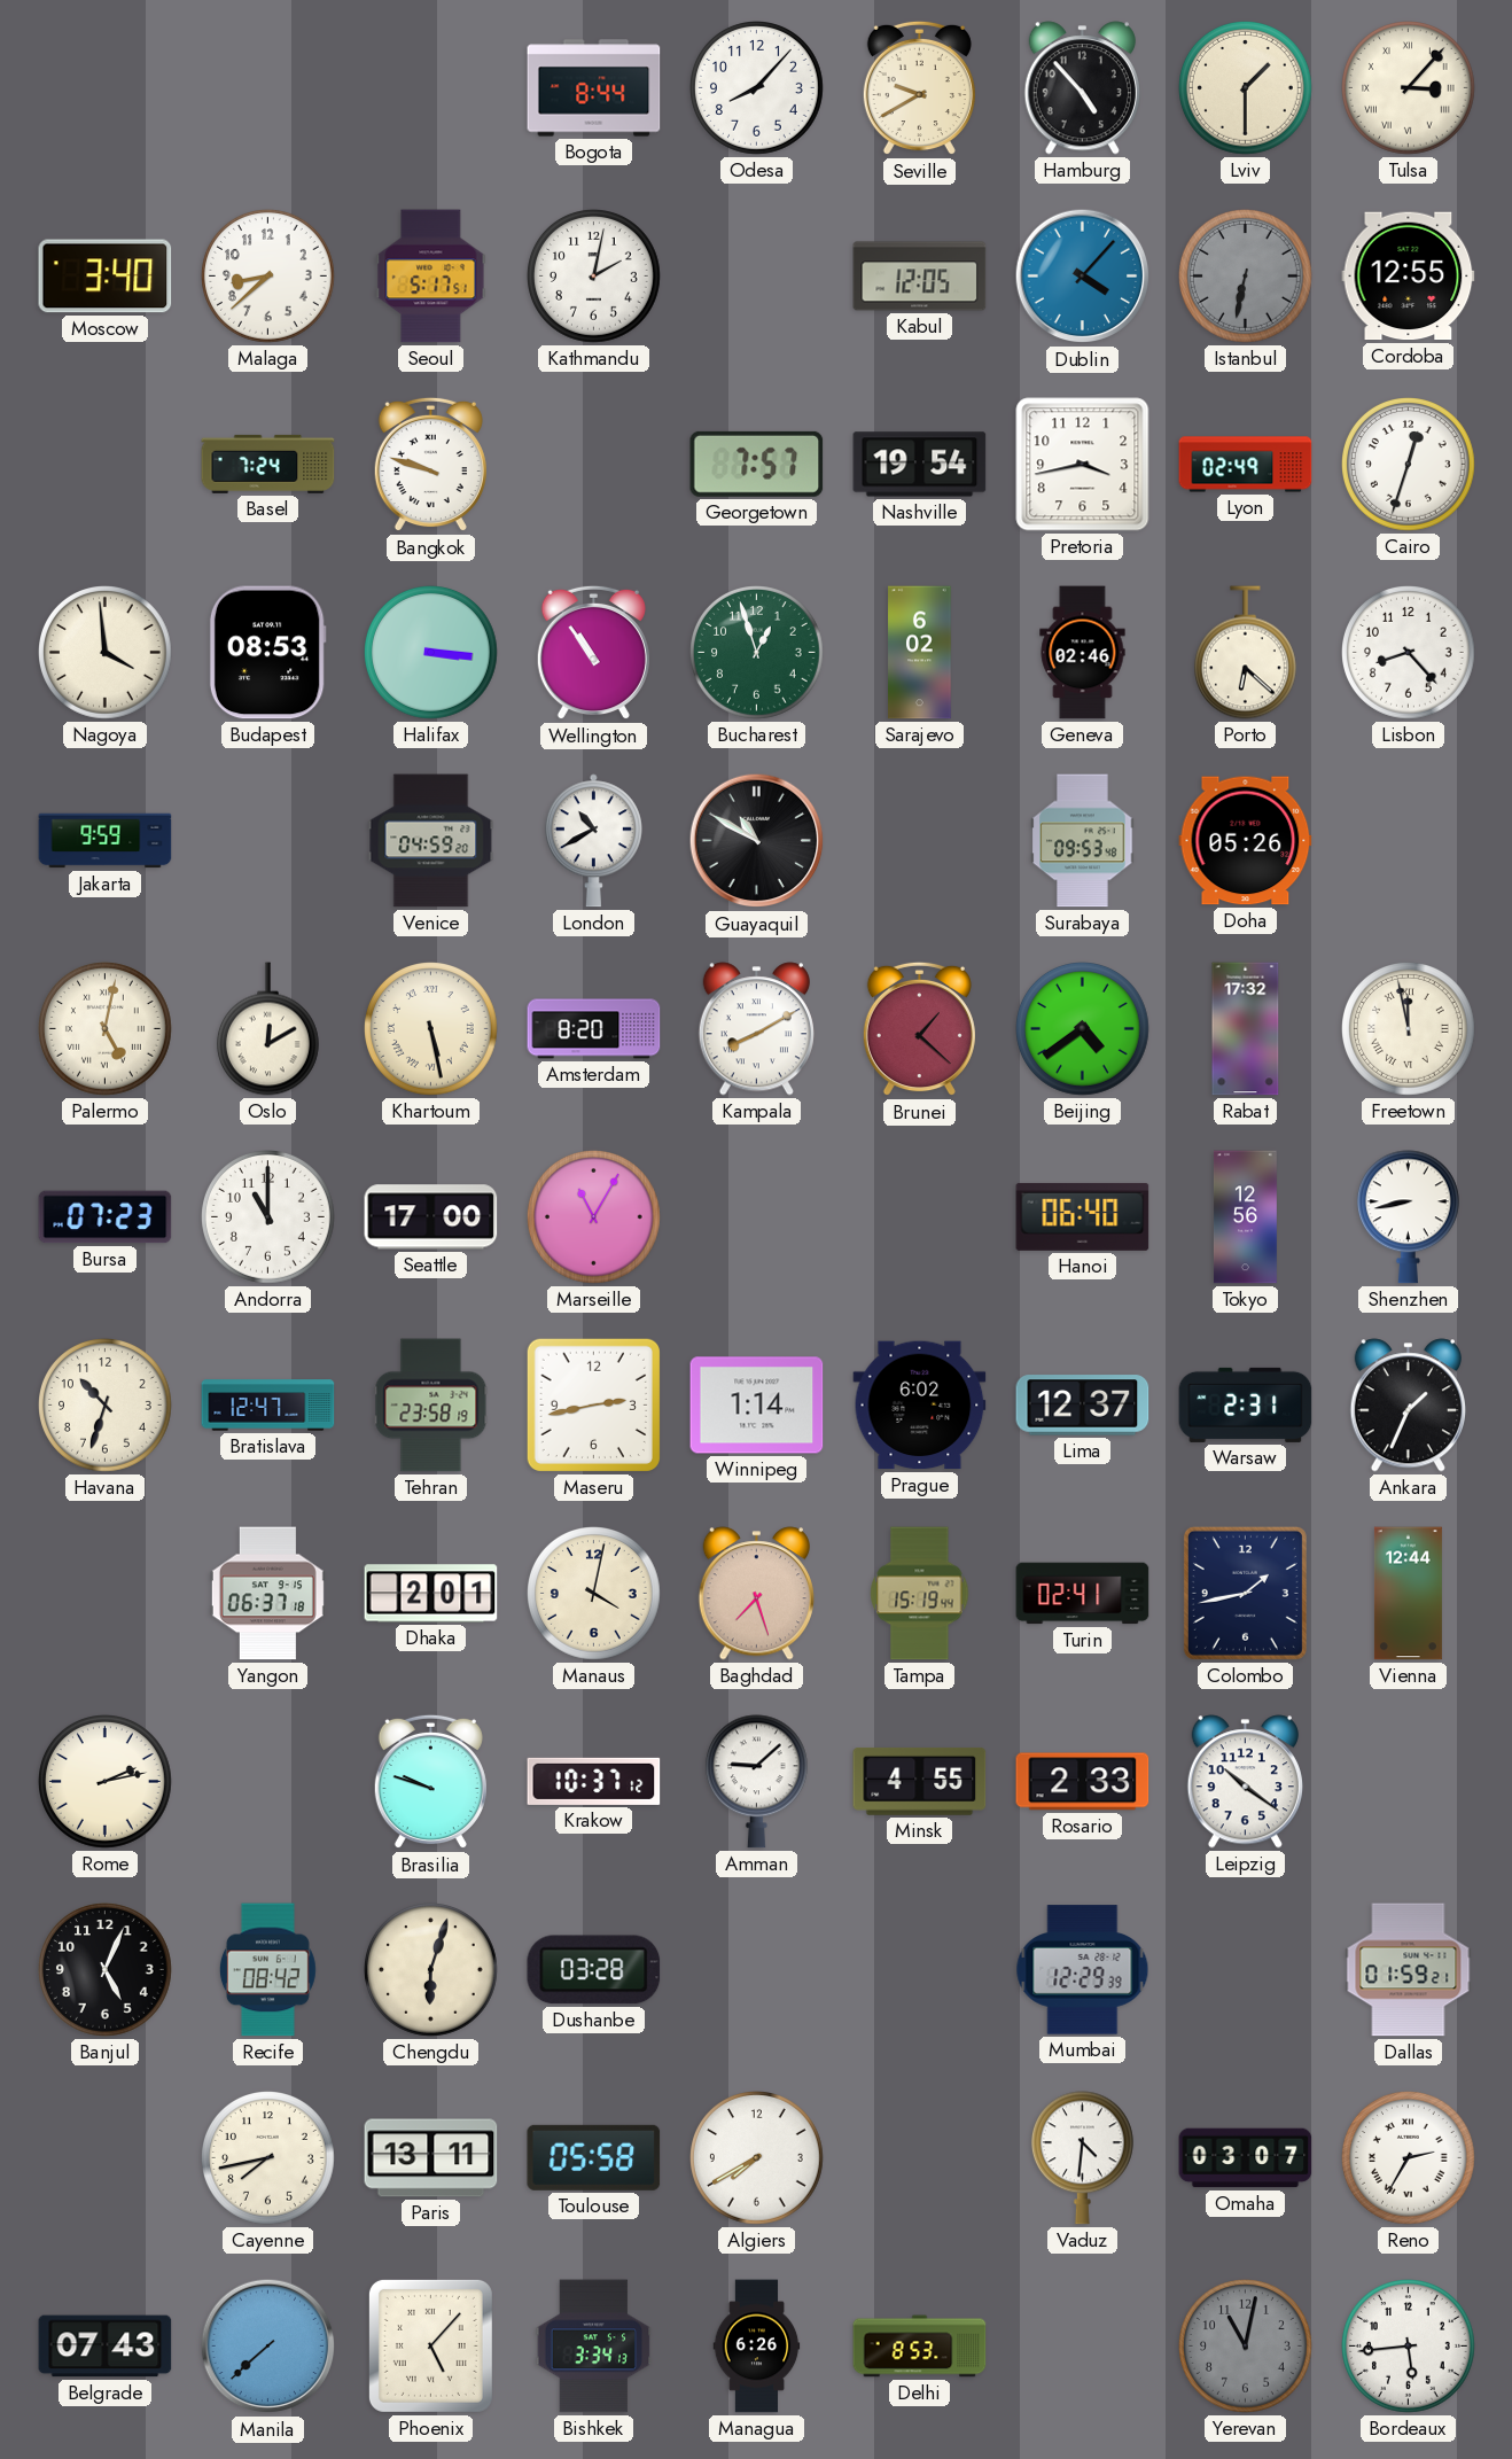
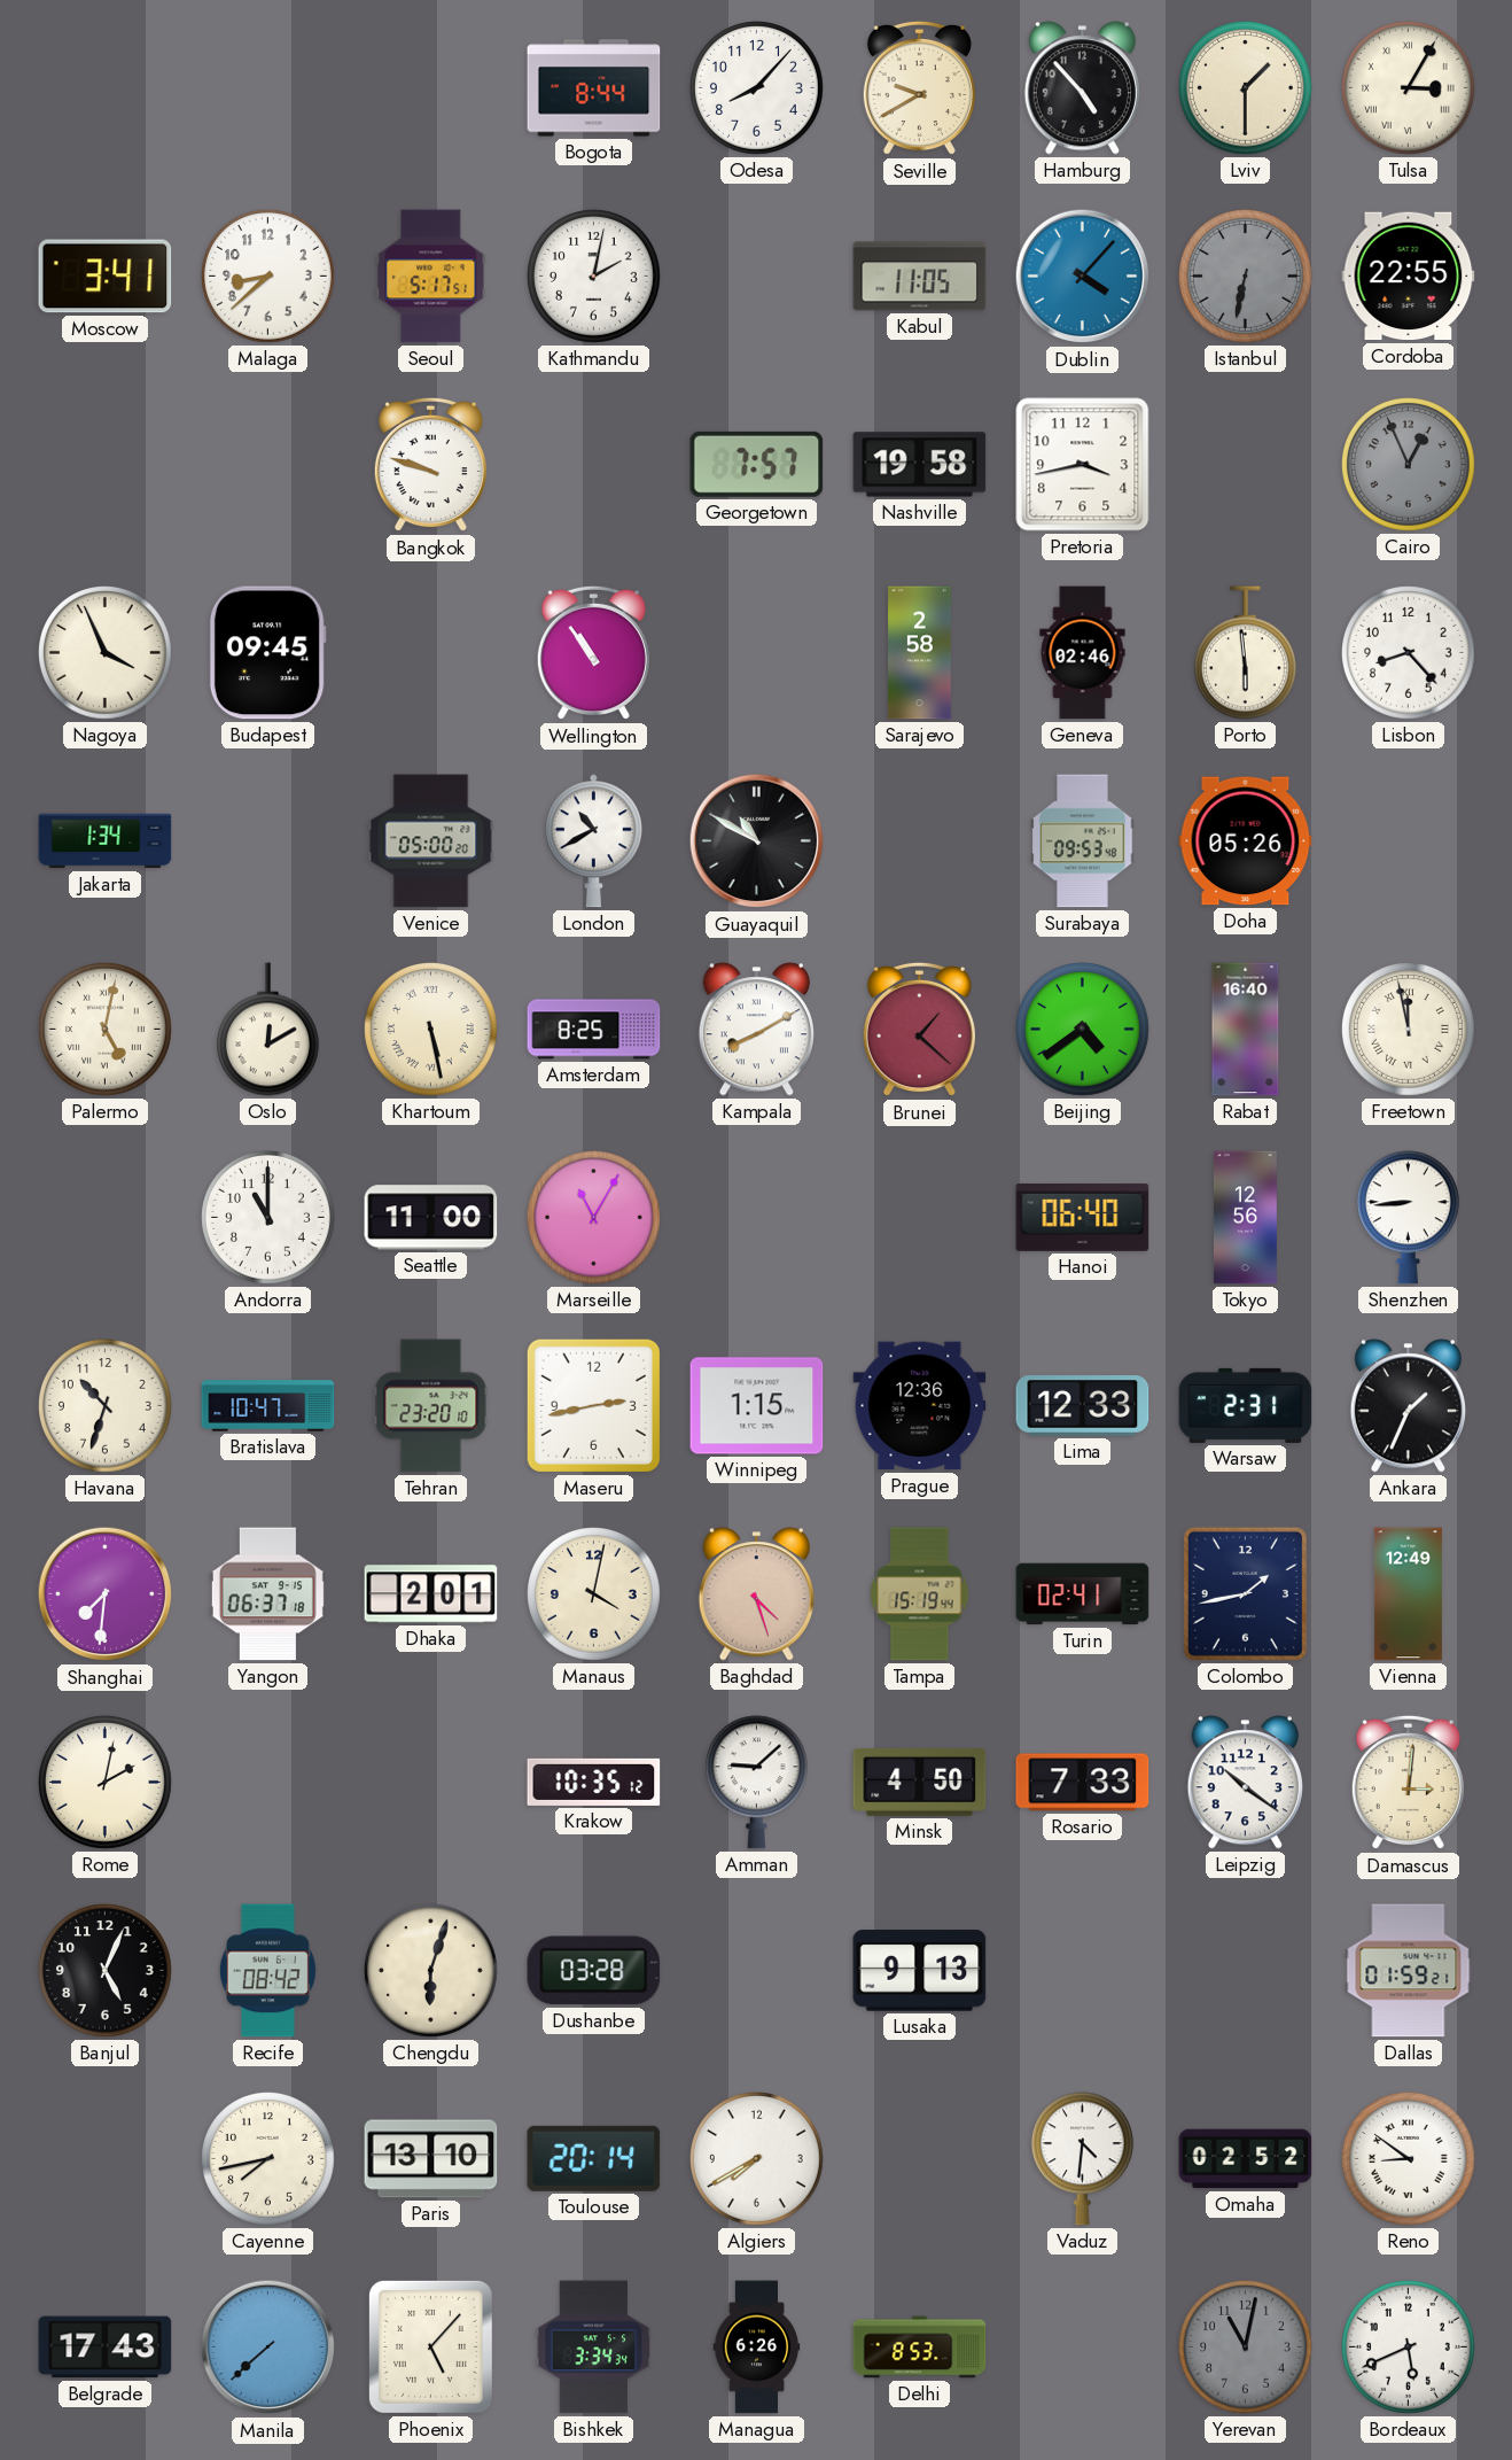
Tulsa: 3:07 -> 3:05 (1409, 88)
Moscow: 3:40 -> 3:41 (106, 277)
Kabul: 12:05 -> 11:05 (920, 277)
Cordoba: 12:55 -> 22:55 (1409, 277)
Basel: 7:24 -> none (268, 464)
Nashville: 19:54 -> 19:58 (920, 465)
Lyon: 02:49 -> none (1246, 465)
Cairo: 12:33 -> 12:56 (1409, 465)
Cairo dial: white -> grey (1409, 465)
Nagoya: 3:59 -> 3:56 (106, 653)
Budapest: 08:53 -> 09:45 (267, 653)
Halifax: 3:16 -> none (431, 653)
Bucharest: 12:57 -> none (757, 653)
Sarajevo: 6:02 -> 2:58 (920, 653)
Porto: 6:22 -> 5:59 (1245, 653)
Jakarta: 9:59 -> 1:34 (106, 841)
Venice: 04:59 -> 05:00 (431, 841)
Amsterdam: 8:20 -> 8:25 (594, 1030)
Rabat: 17:32 -> 16:40 (1246, 1030)
Bursa: 07:23 -> none (106, 1217)
Seattle: 17:00 -> 11:00 (431, 1218)
Shenzhen: 8:43 -> 8:44 (1408, 1218)
Bratislava: 12:47 -> 10:47 (268, 1406)
Tehran: 23:58 -> 23:20 (431, 1406)
Winnipeg: 1:14 -> 1:15 (757, 1406)
Prague: 6:02 -> 12:36 (920, 1406)
Lima: 12:37 -> 12:33 (1083, 1406)
Shanghai: none -> 7:31 (106, 1594)
Baghdad: 7:27 -> 4:27 (756, 1594)
Vienna: 12:44 -> 12:49 (1408, 1594)
Rome: 2:13 -> 2:02 (106, 1783)
Brasilia: 9:48 -> none (430, 1782)
Krakow: 10:37 -> 10:35 (594, 1782)
Minsk: 4:55 -> 4:50 (920, 1782)
Rosario: 2:33 -> 7:33 (1083, 1783)
Damascus: none -> 3:01 (1408, 1783)
Lusaka: none -> 9:13 (920, 1971)
Mumbai: 12:29 -> none (1083, 1970)
Paris: 13:11 -> 13:10 (431, 2159)
Toulouse: 05:58 -> 20:14 (594, 2158)
Omaha: 03:07 -> 02:52 (1246, 2159)
Reno: 2:35 -> 8:51 (1409, 2159)
Belgrade: 07:43 -> 17:43 (106, 2348)
Bishkek: 3:34:13 -> 3:34:34 (594, 2348)
Bordeaux: 5:44 -> 5:41 (1409, 2348)
